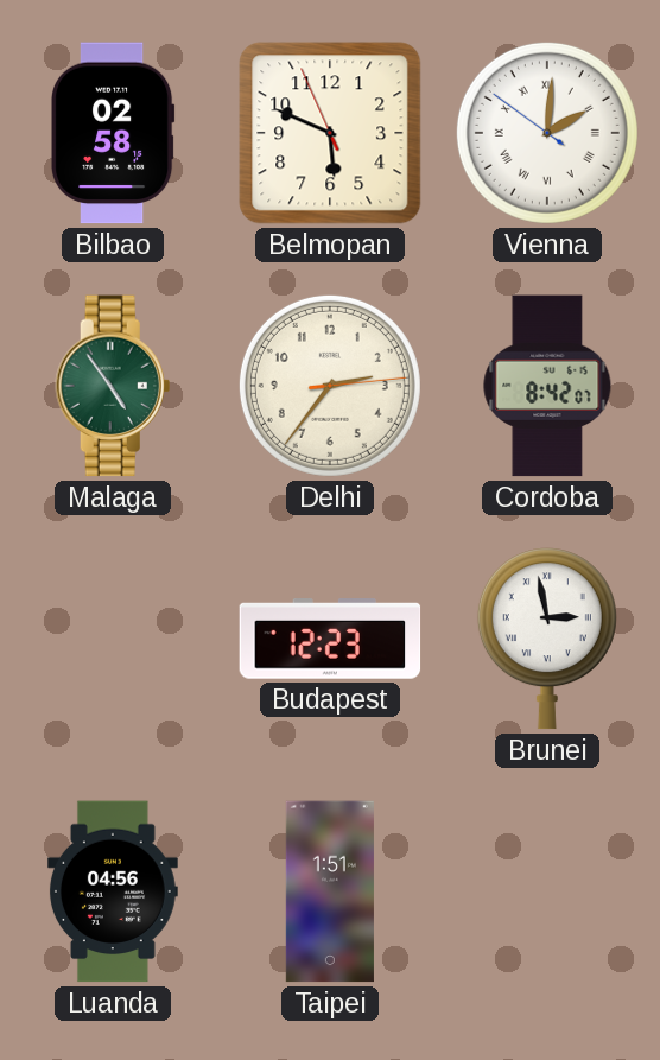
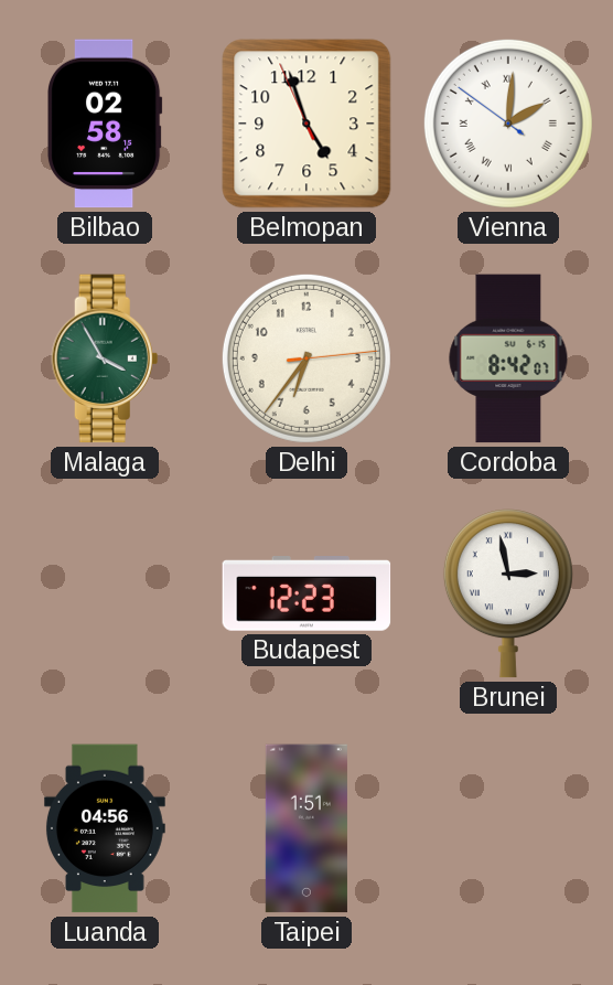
Belmopan: 5:48 -> 4:56 (306, 124)
Malaga: 4:54 -> 3:55 (105, 358)
Delhi: 2:36 -> 6:36 (306, 358)
